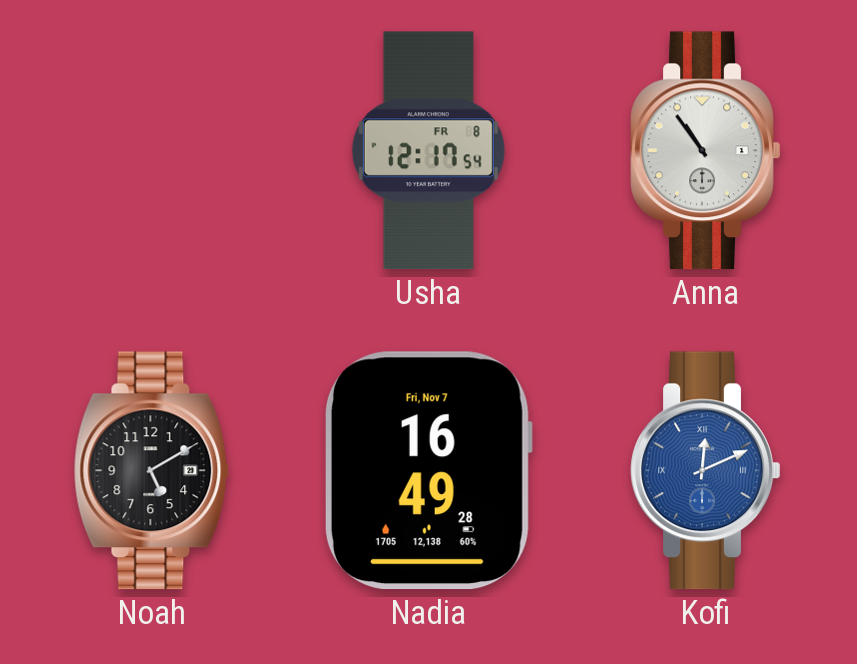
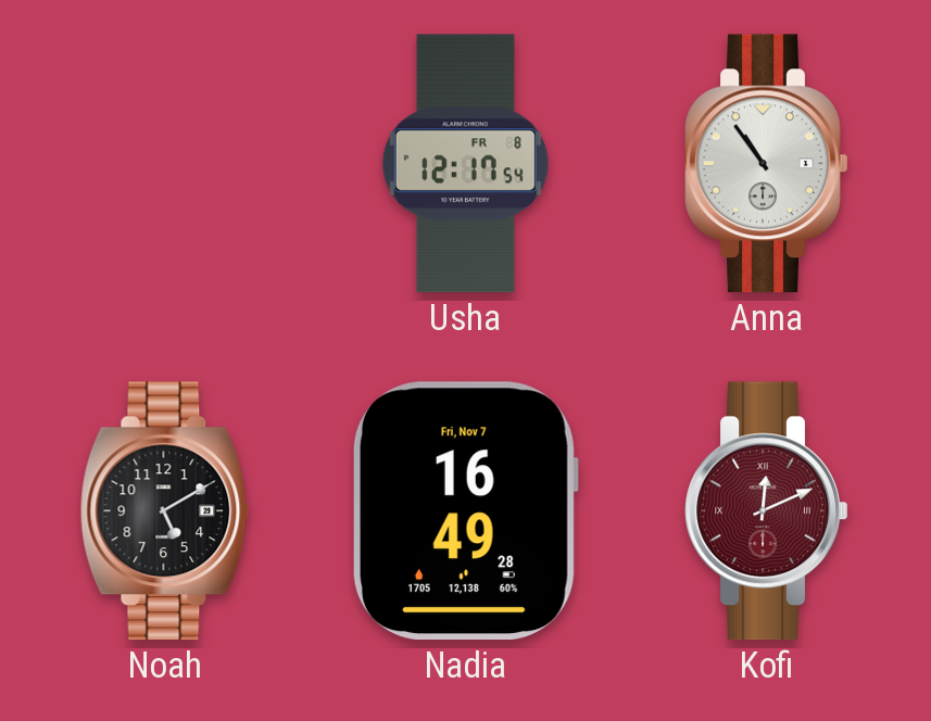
Kofi dial: blue -> burgundy (767, 511)
